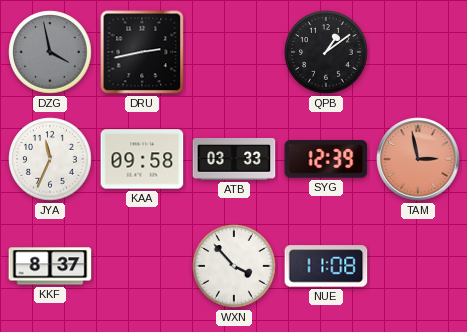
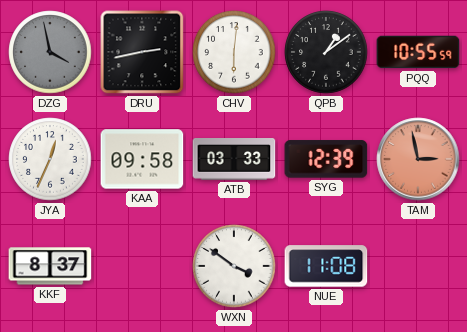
CHV: none -> 6:01 (234, 52)
PQQ: none -> 10:55 (418, 52)
JYA: 11:34 -> 12:34 (50, 159)
WXN: 3:53 -> 3:51 (234, 266)
